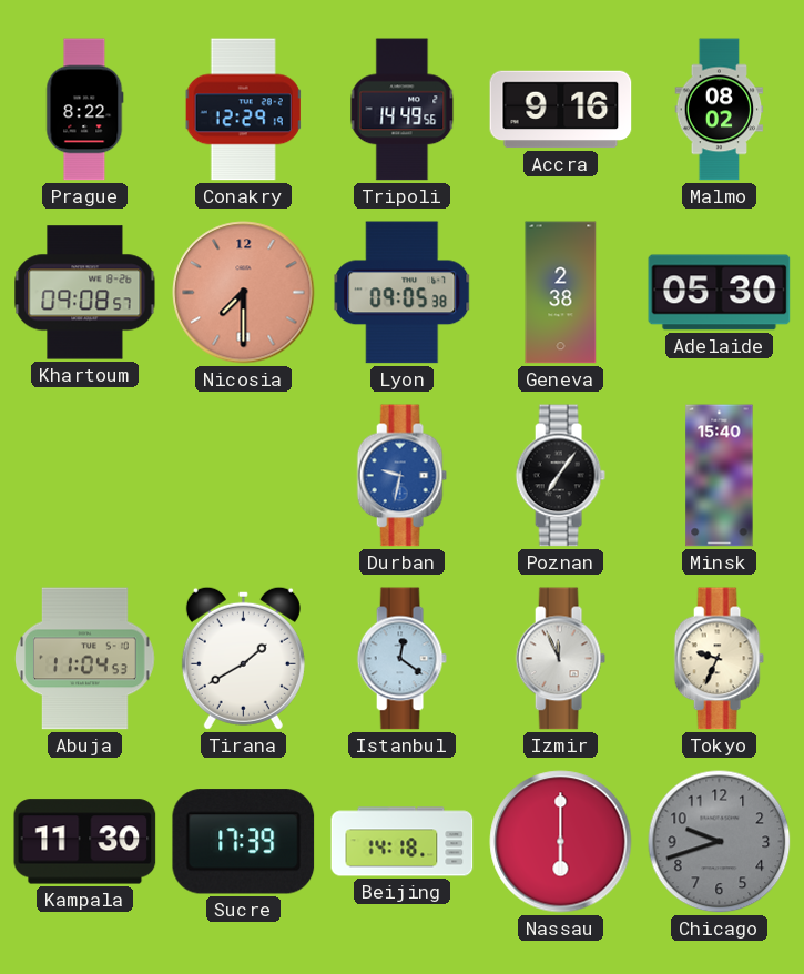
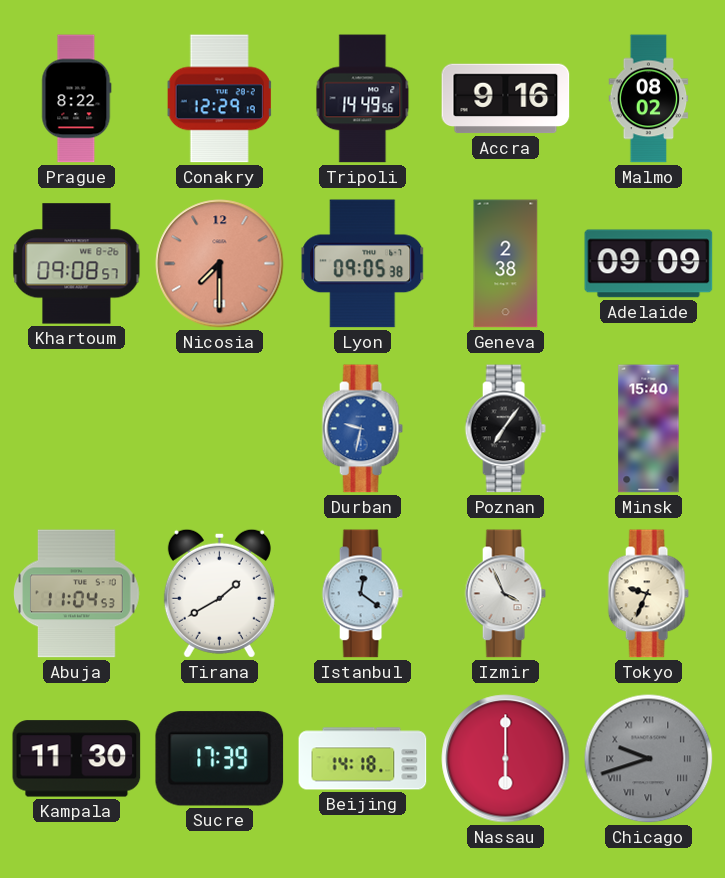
Adelaide: 05:30 -> 09:09 (649, 264)
Izmir: 11:56 -> 3:56 (505, 594)
Chicago numerals: Arabic -> Roman (649, 759)
